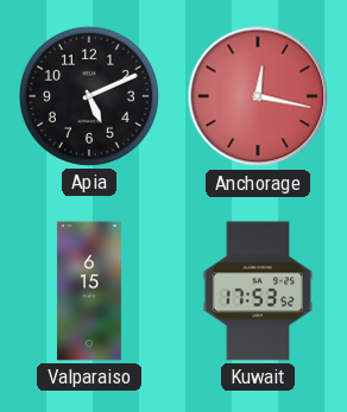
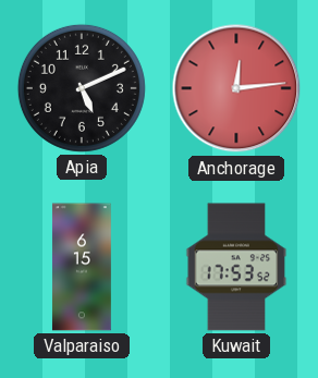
Anchorage: 12:17 -> 12:14 (236, 88)
